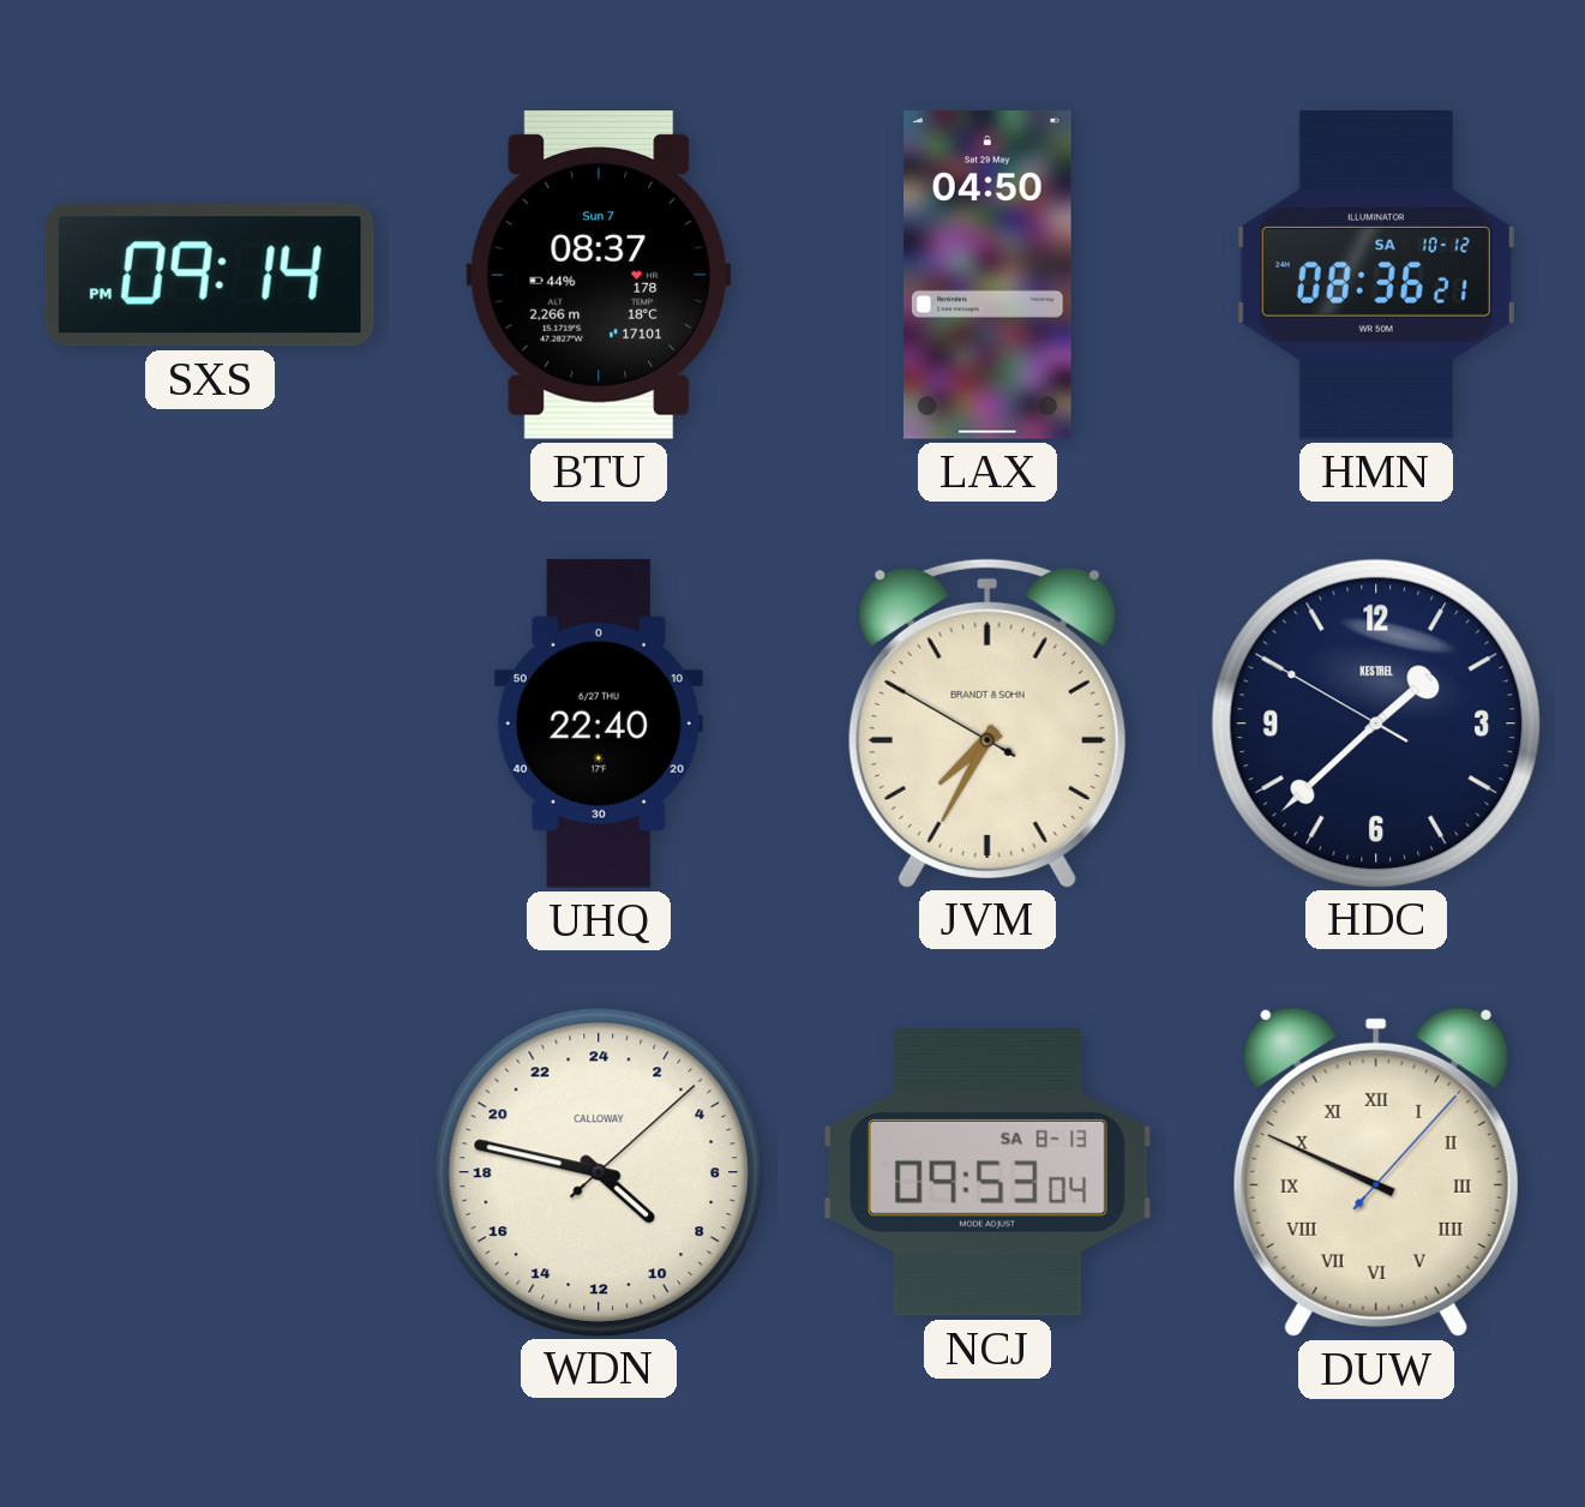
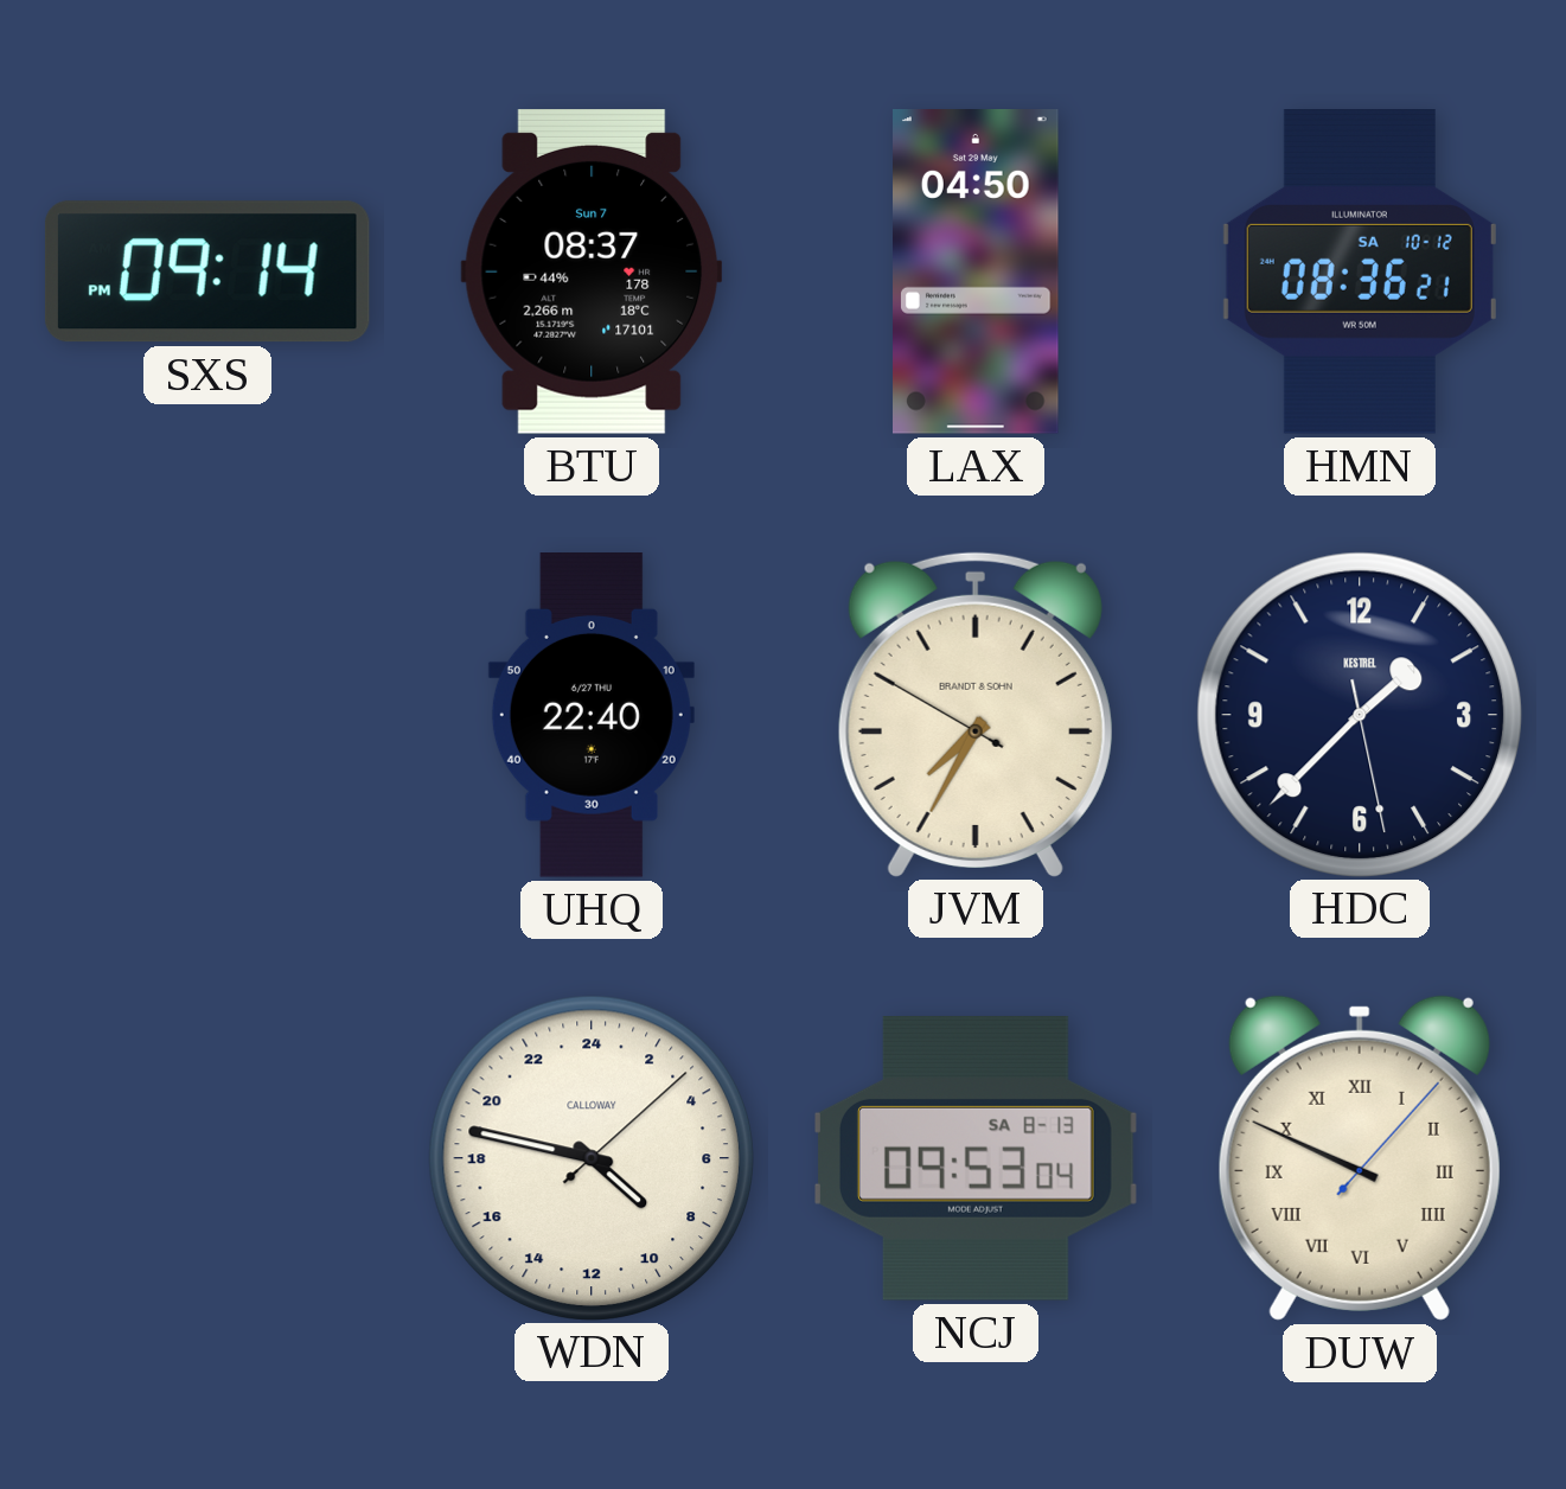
HDC: 1:37:50 -> 1:37:28 (1359, 714)
